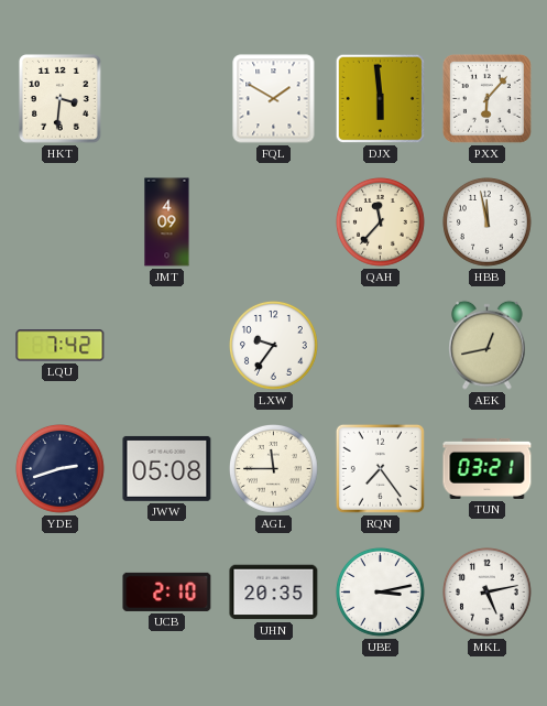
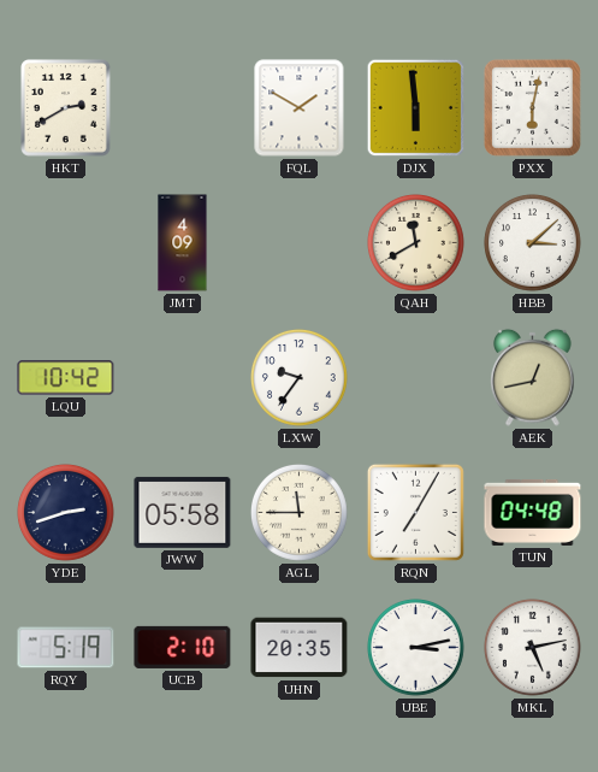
HKT: 3:31 -> 2:40 (65, 108)
PXX: 6:07 -> 6:02 (532, 107)
QAH: 11:37 -> 11:40 (416, 243)
HBB: 11:58 -> 3:08 (533, 243)
LQU: 7:42 -> 10:42 (66, 378)
JWW: 05:08 -> 05:58 (183, 512)
RQN: 7:24 -> 7:05 (415, 512)
TUN: 03:21 -> 04:48 (533, 512)
RQY: none -> 5:19 (66, 648)
